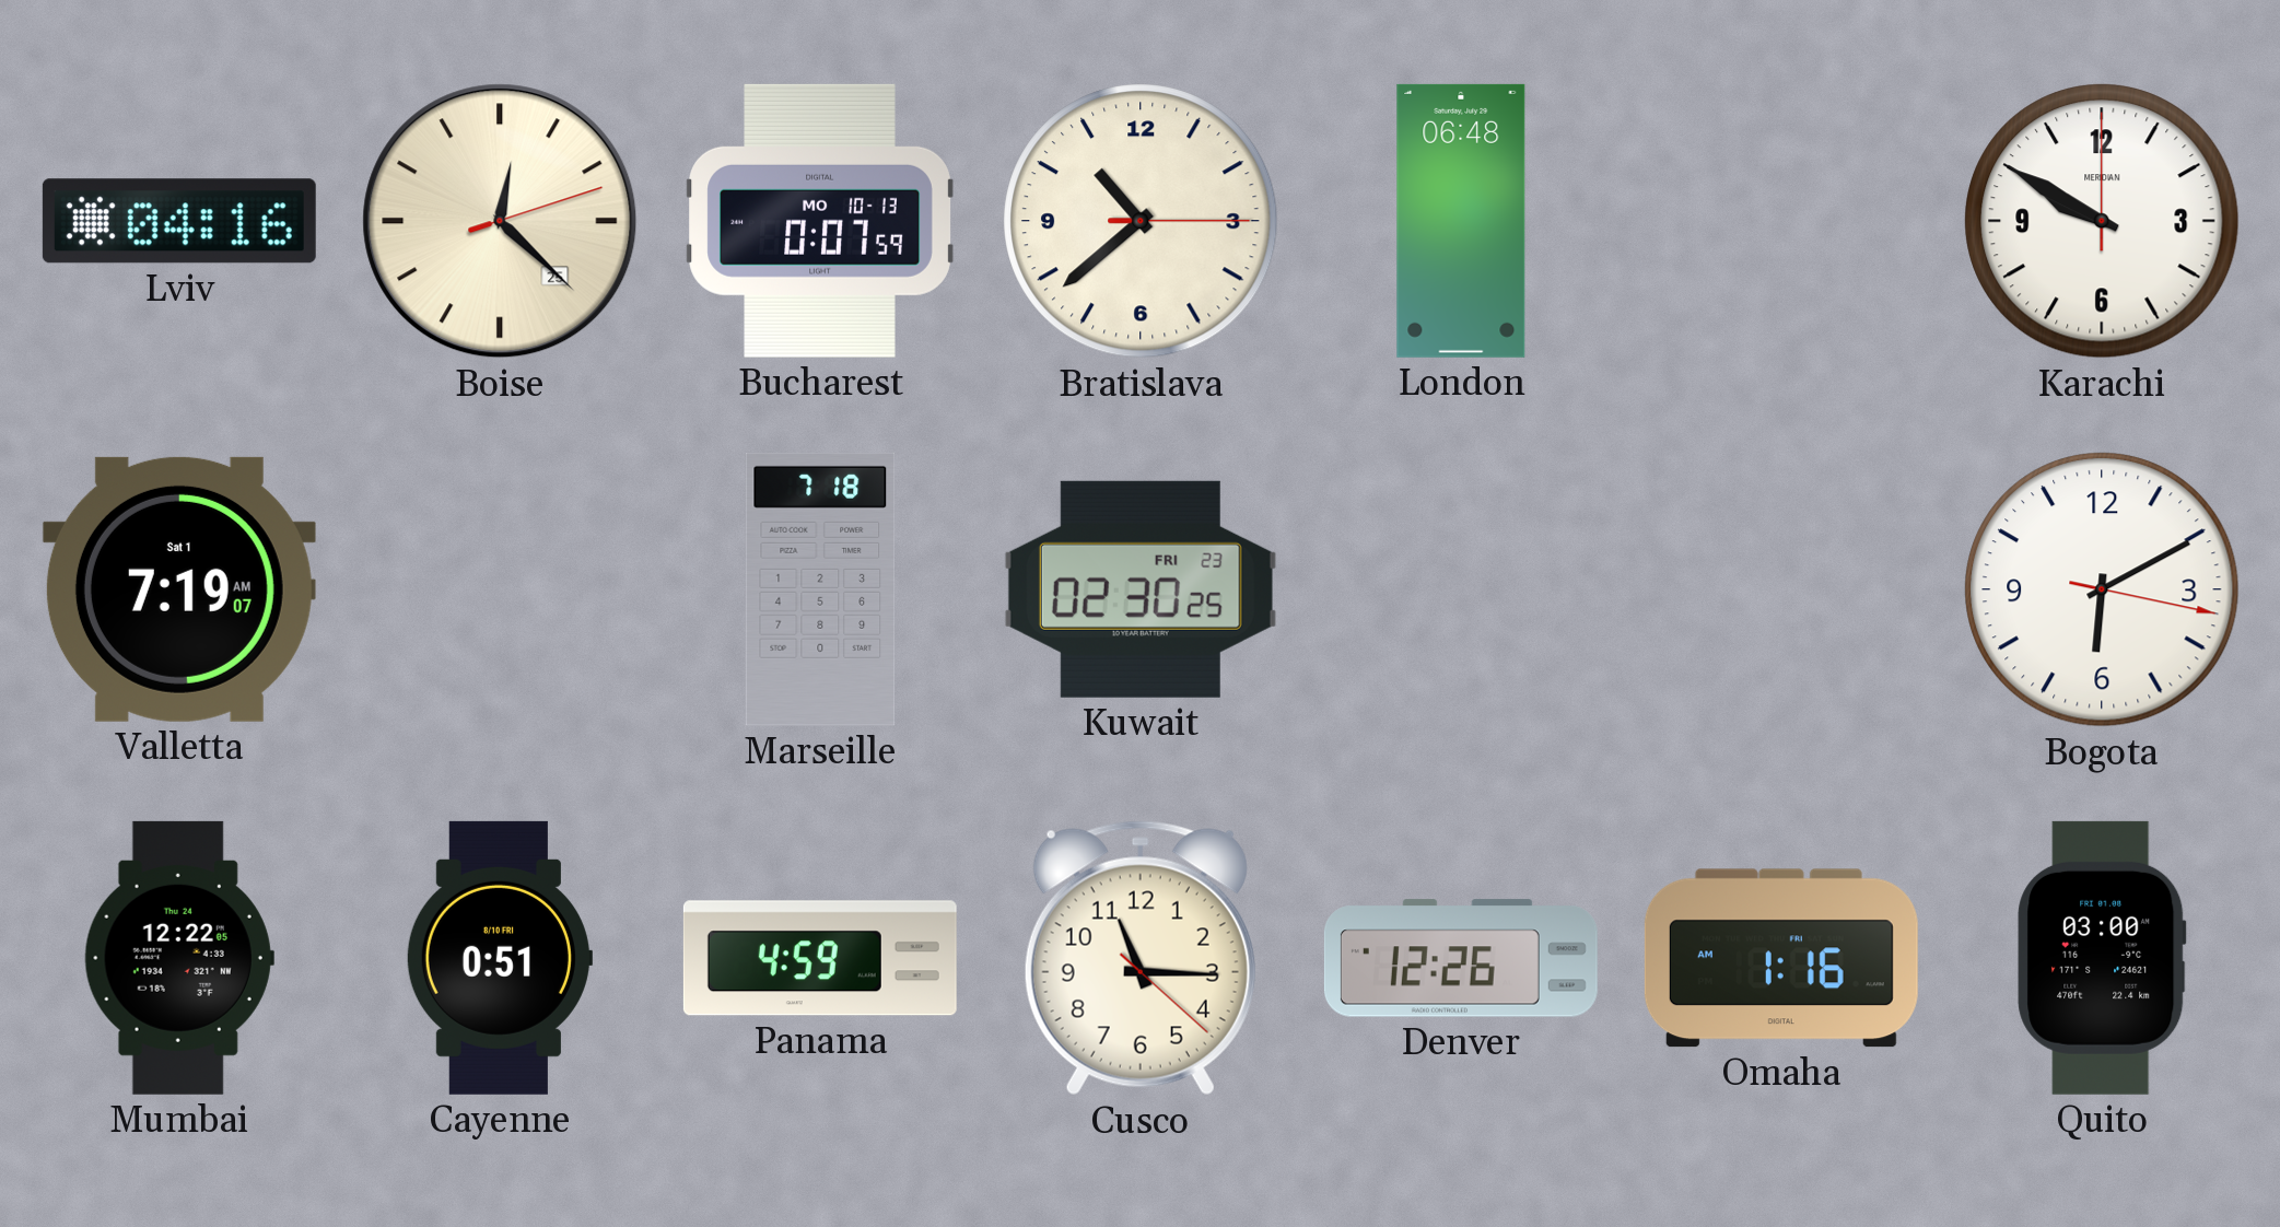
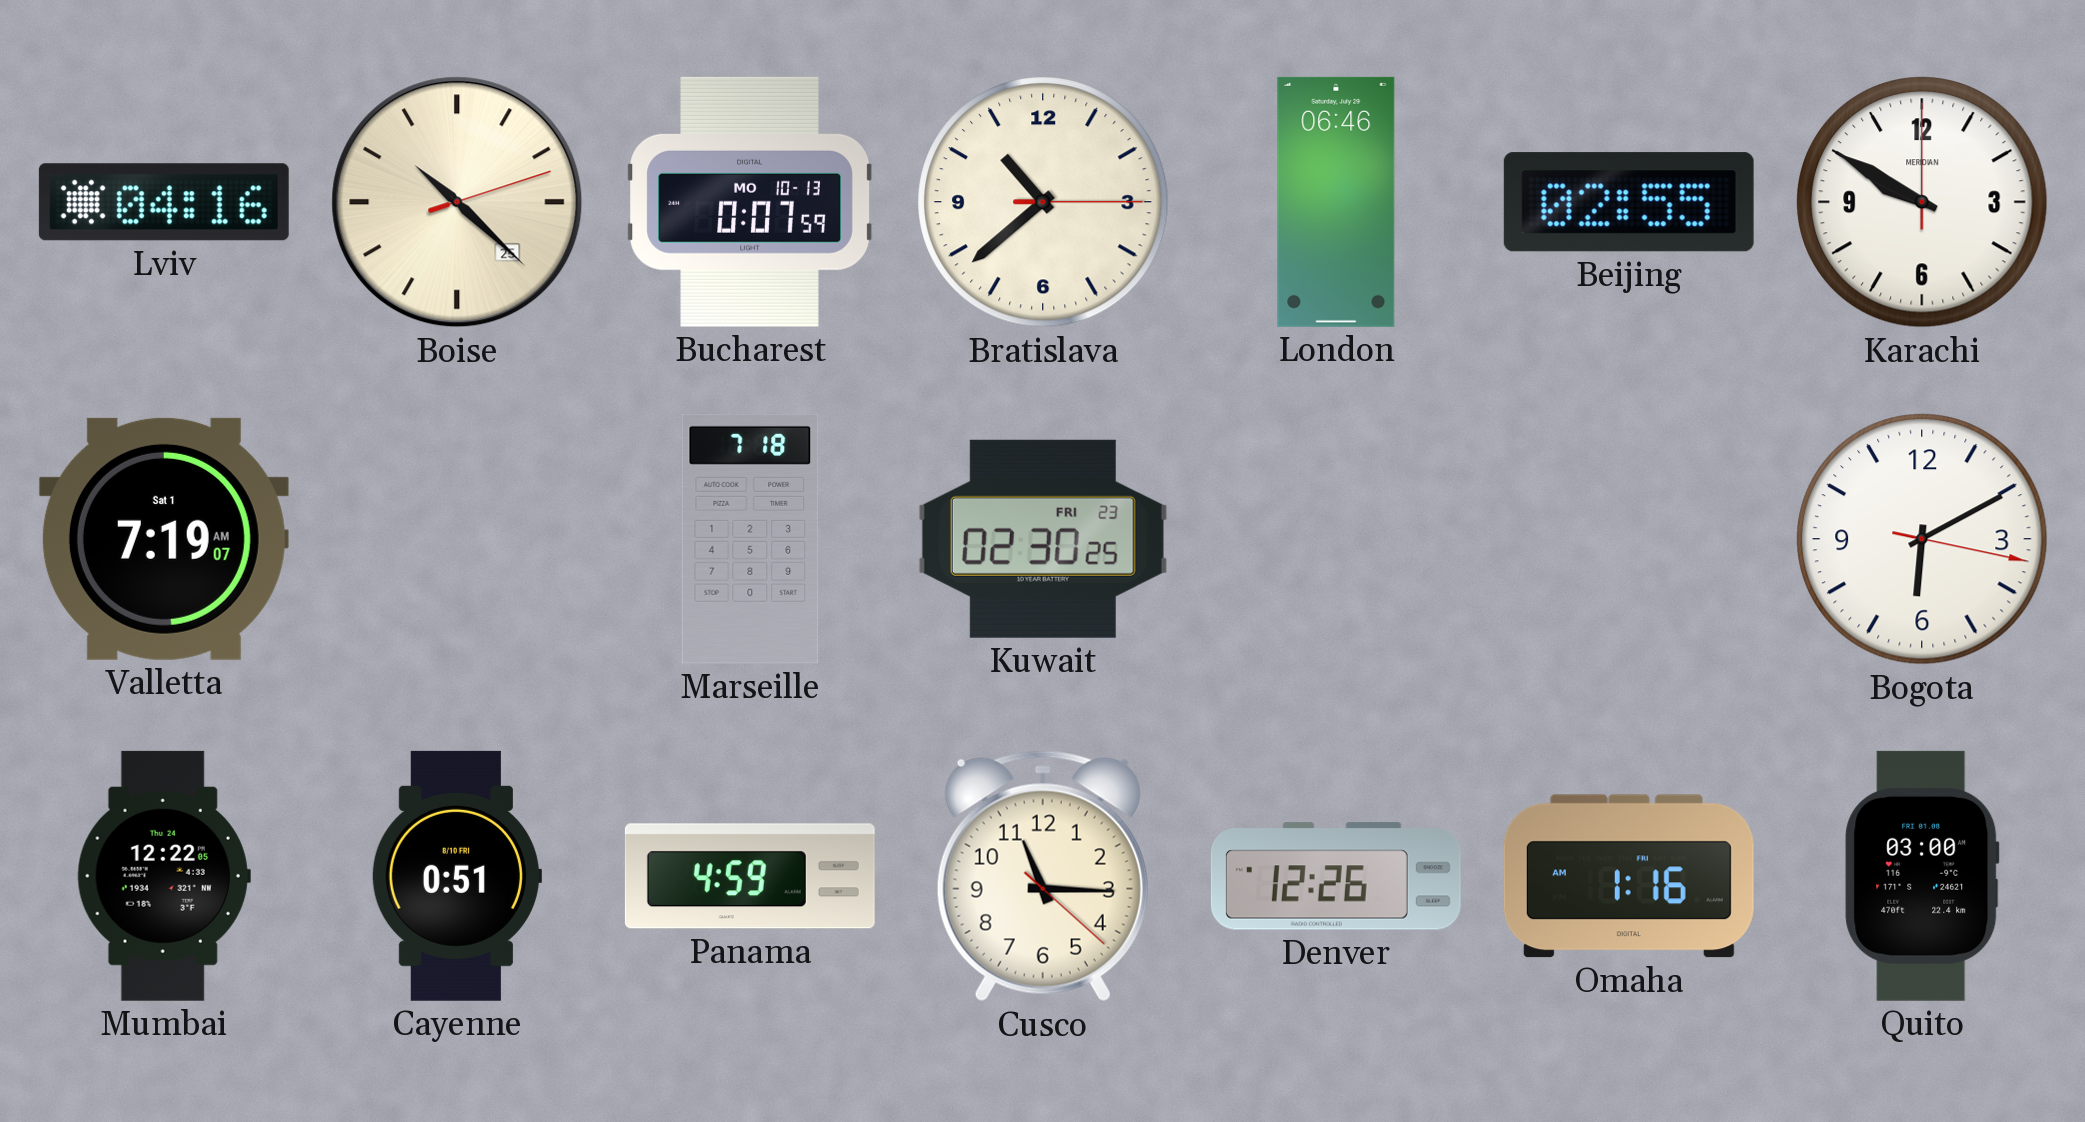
Boise: 12:22 -> 10:22 (457, 202)
London: 06:48 -> 06:46 (1336, 202)
Beijing: none -> 02:55 (1629, 202)
